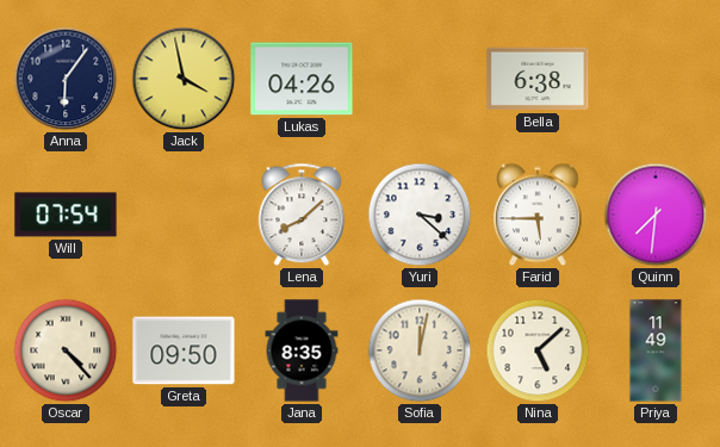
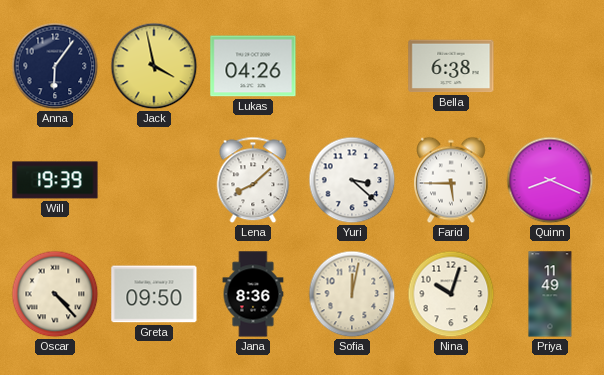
Will: 07:54 -> 19:39 (55, 180)
Quinn: 7:31 -> 8:19 (550, 180)
Jana: 8:35 -> 8:36 (253, 294)
Nina: 5:08 -> 10:03 (451, 294)
